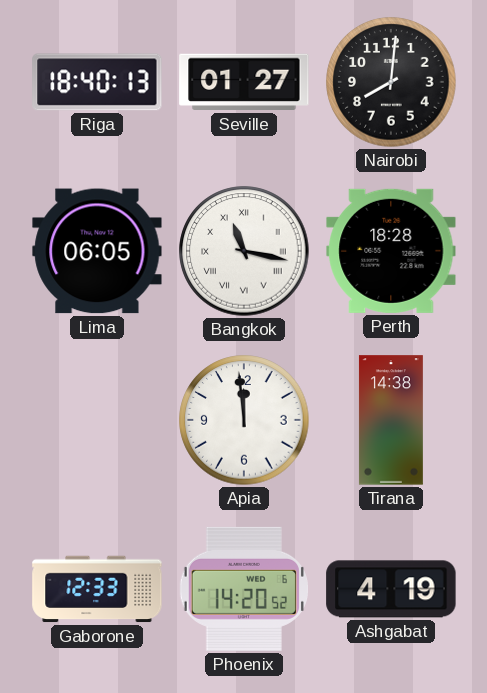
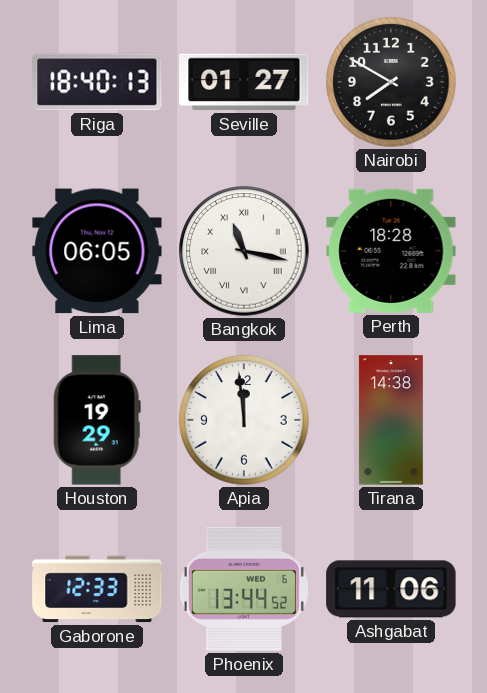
Nairobi: 8:01 -> 7:50 (391, 82)
Houston: none -> 19:29 (97, 420)
Phoenix: 14:20 -> 13:44 (244, 589)
Ashgabat: 4:19 -> 11:06 (391, 589)
